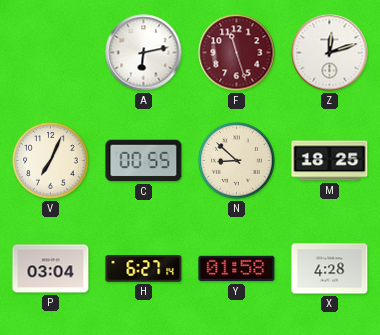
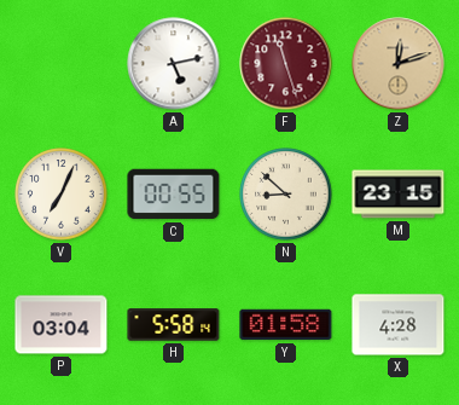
A: 6:13 -> 5:13 (174, 64)
Z dial: white -> champagne (399, 64)
M: 18:25 -> 23:15 (399, 195)
H: 6:27 -> 5:58 (174, 325)
